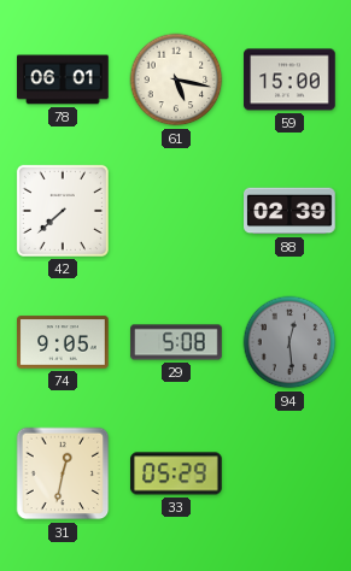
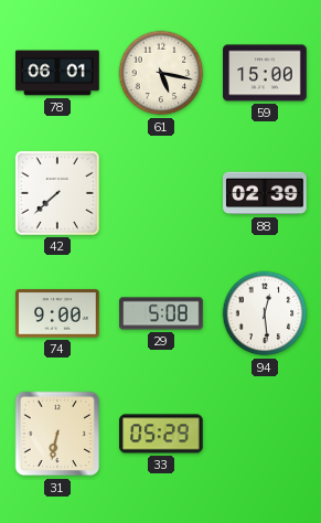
74: 9:05 -> 9:00 (57, 313)
94 dial: grey -> white (265, 313)
31: 12:32 -> 6:32 (57, 434)
